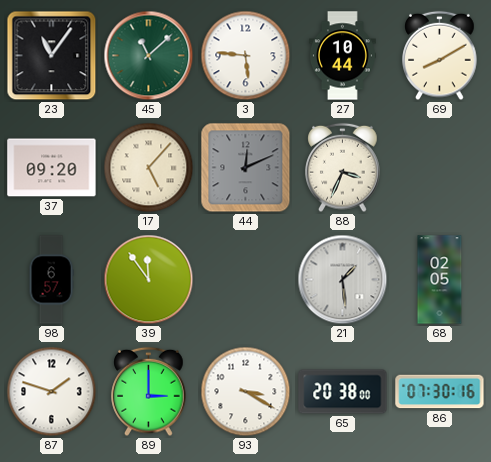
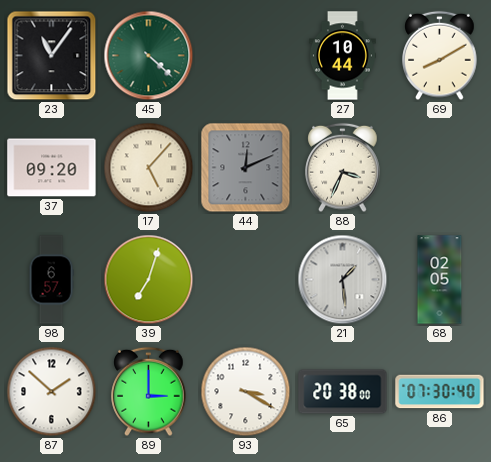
45: 11:08 -> 4:22 (149, 56)
3: 5:46 -> none (246, 56)
39: 11:54 -> 7:03 (149, 280)
87: 1:48 -> 1:52 (52, 392)
86: 07:30:16 -> 07:30:40 (440, 392)
